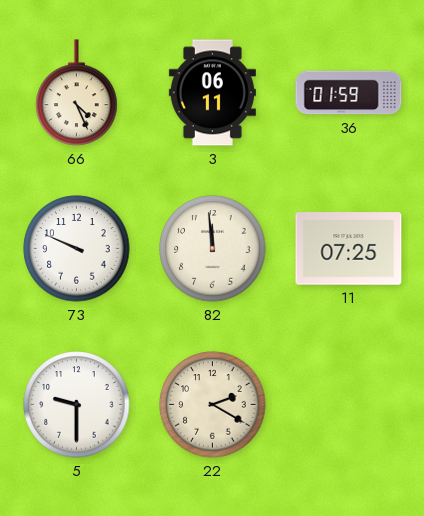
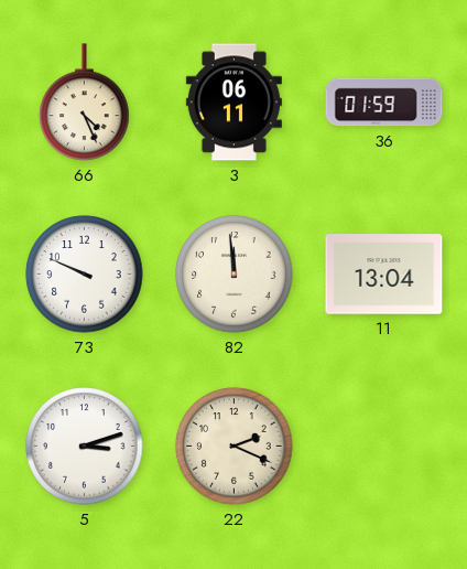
11: 07:25 -> 13:04 (384, 275)
5: 9:30 -> 3:12 (85, 447)
22: 2:20 -> 2:19 (235, 447)
